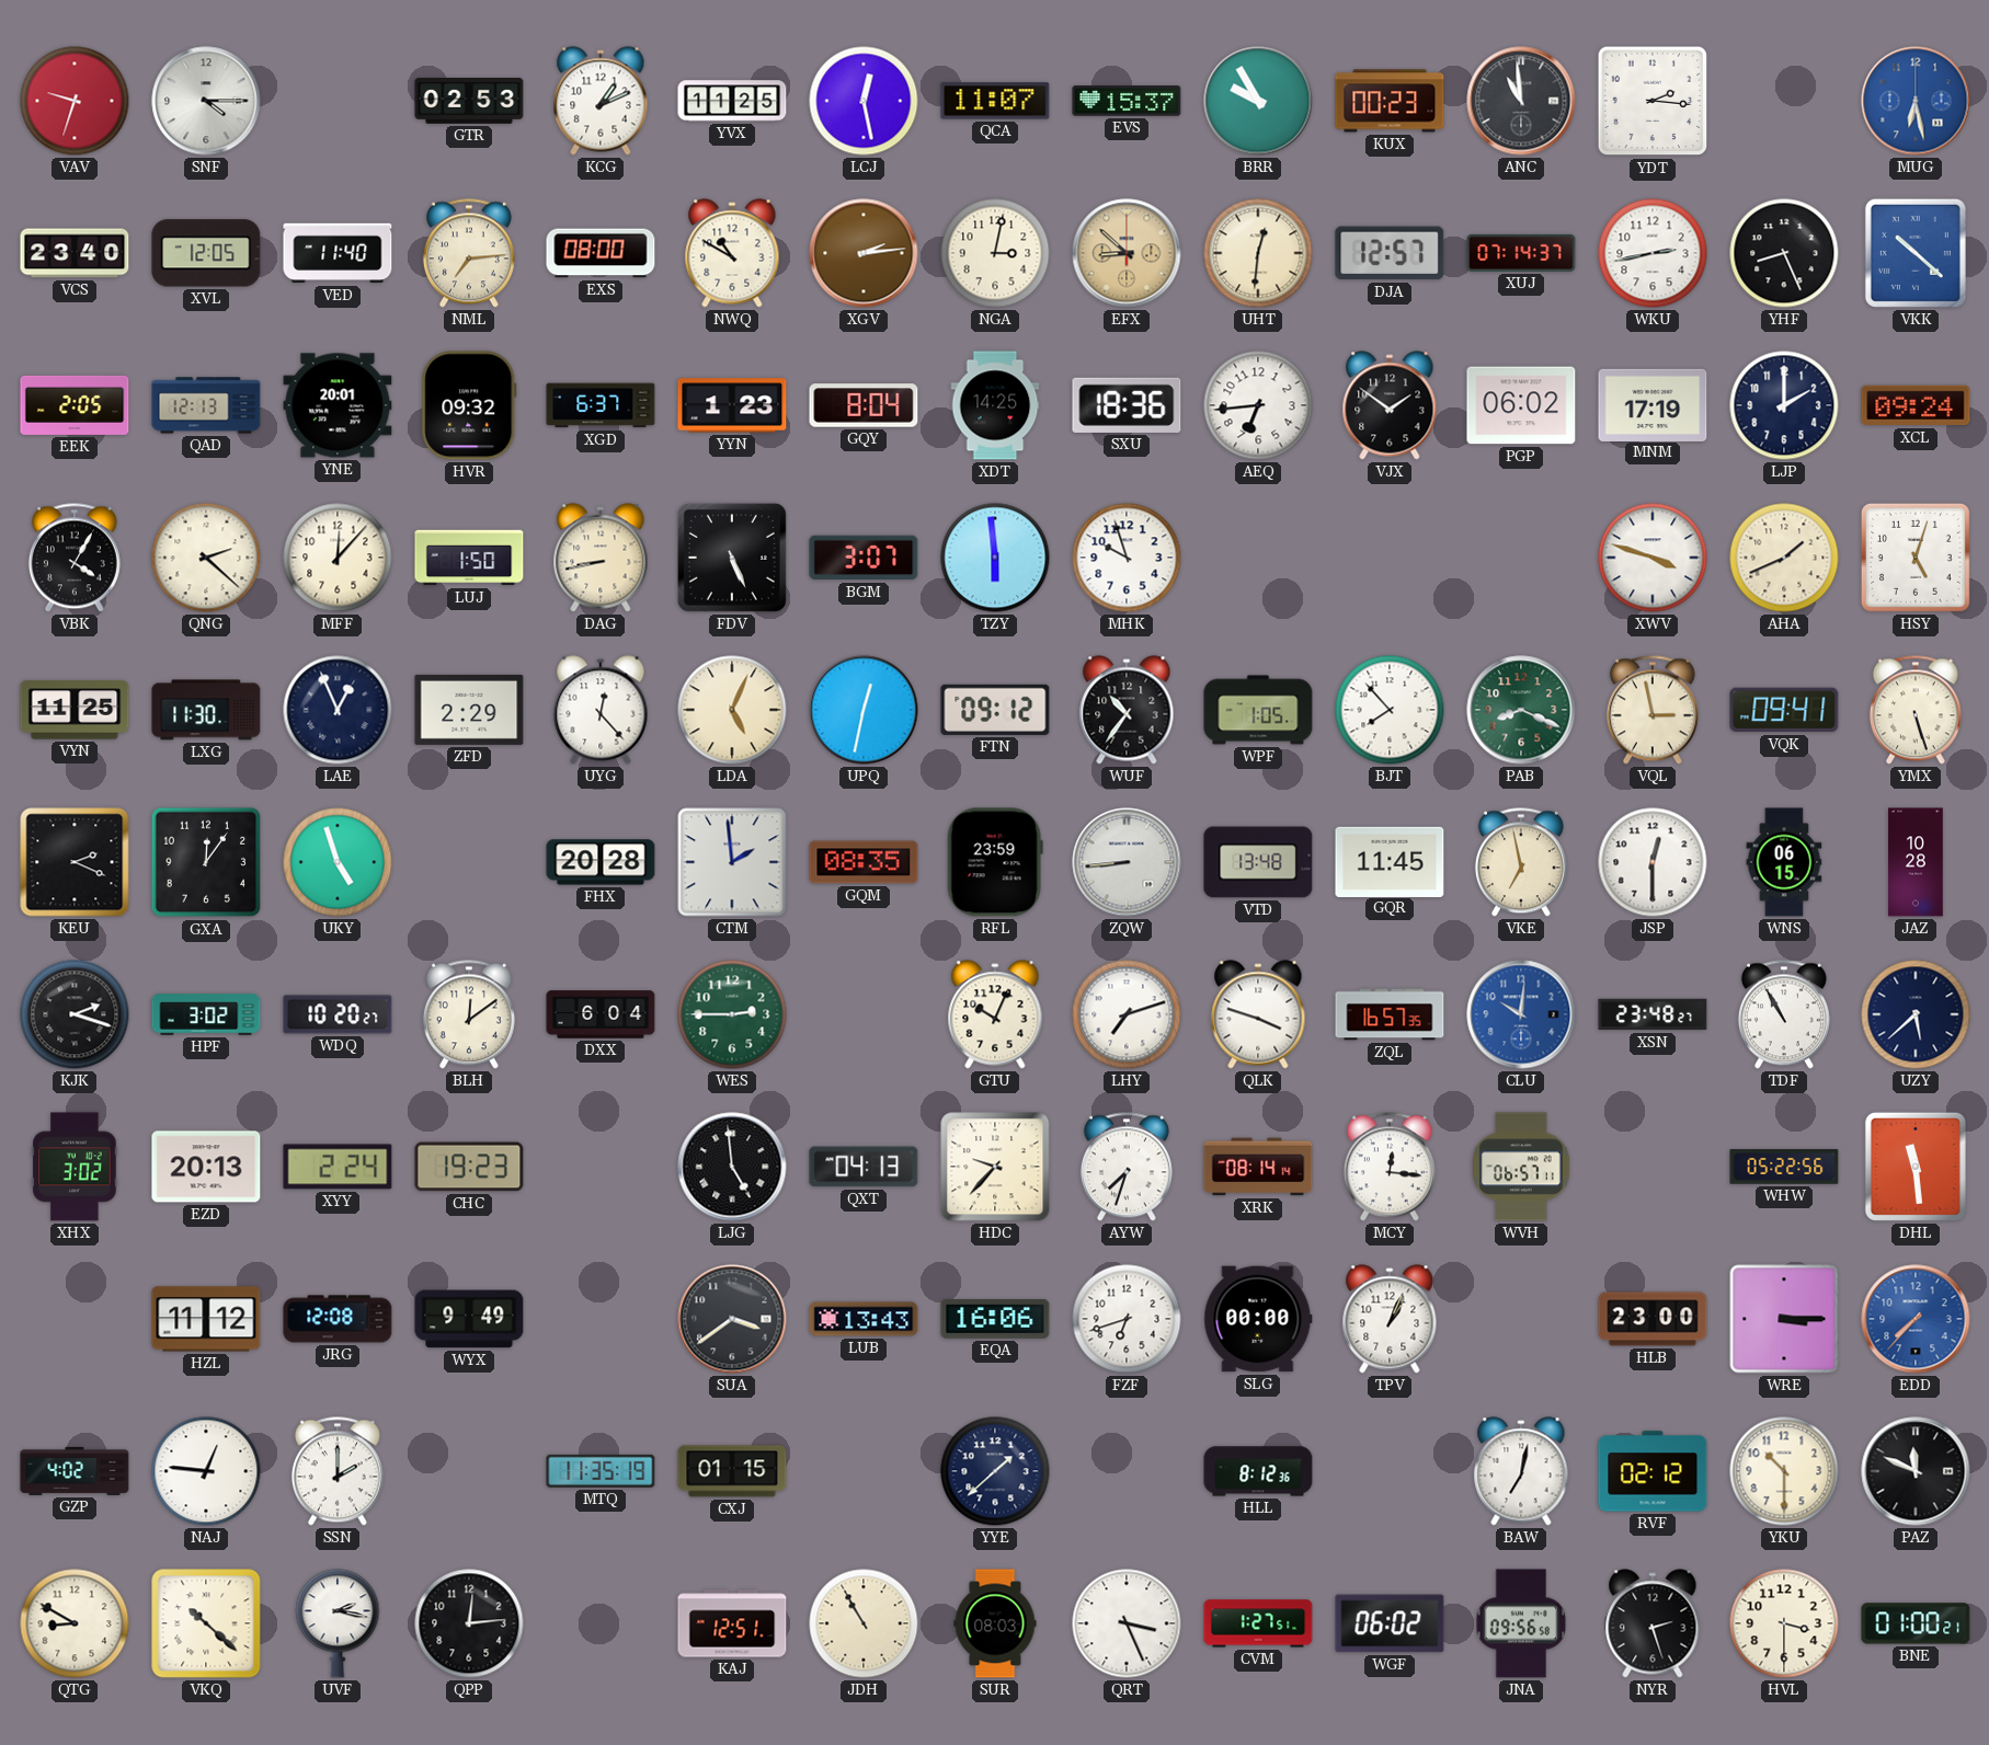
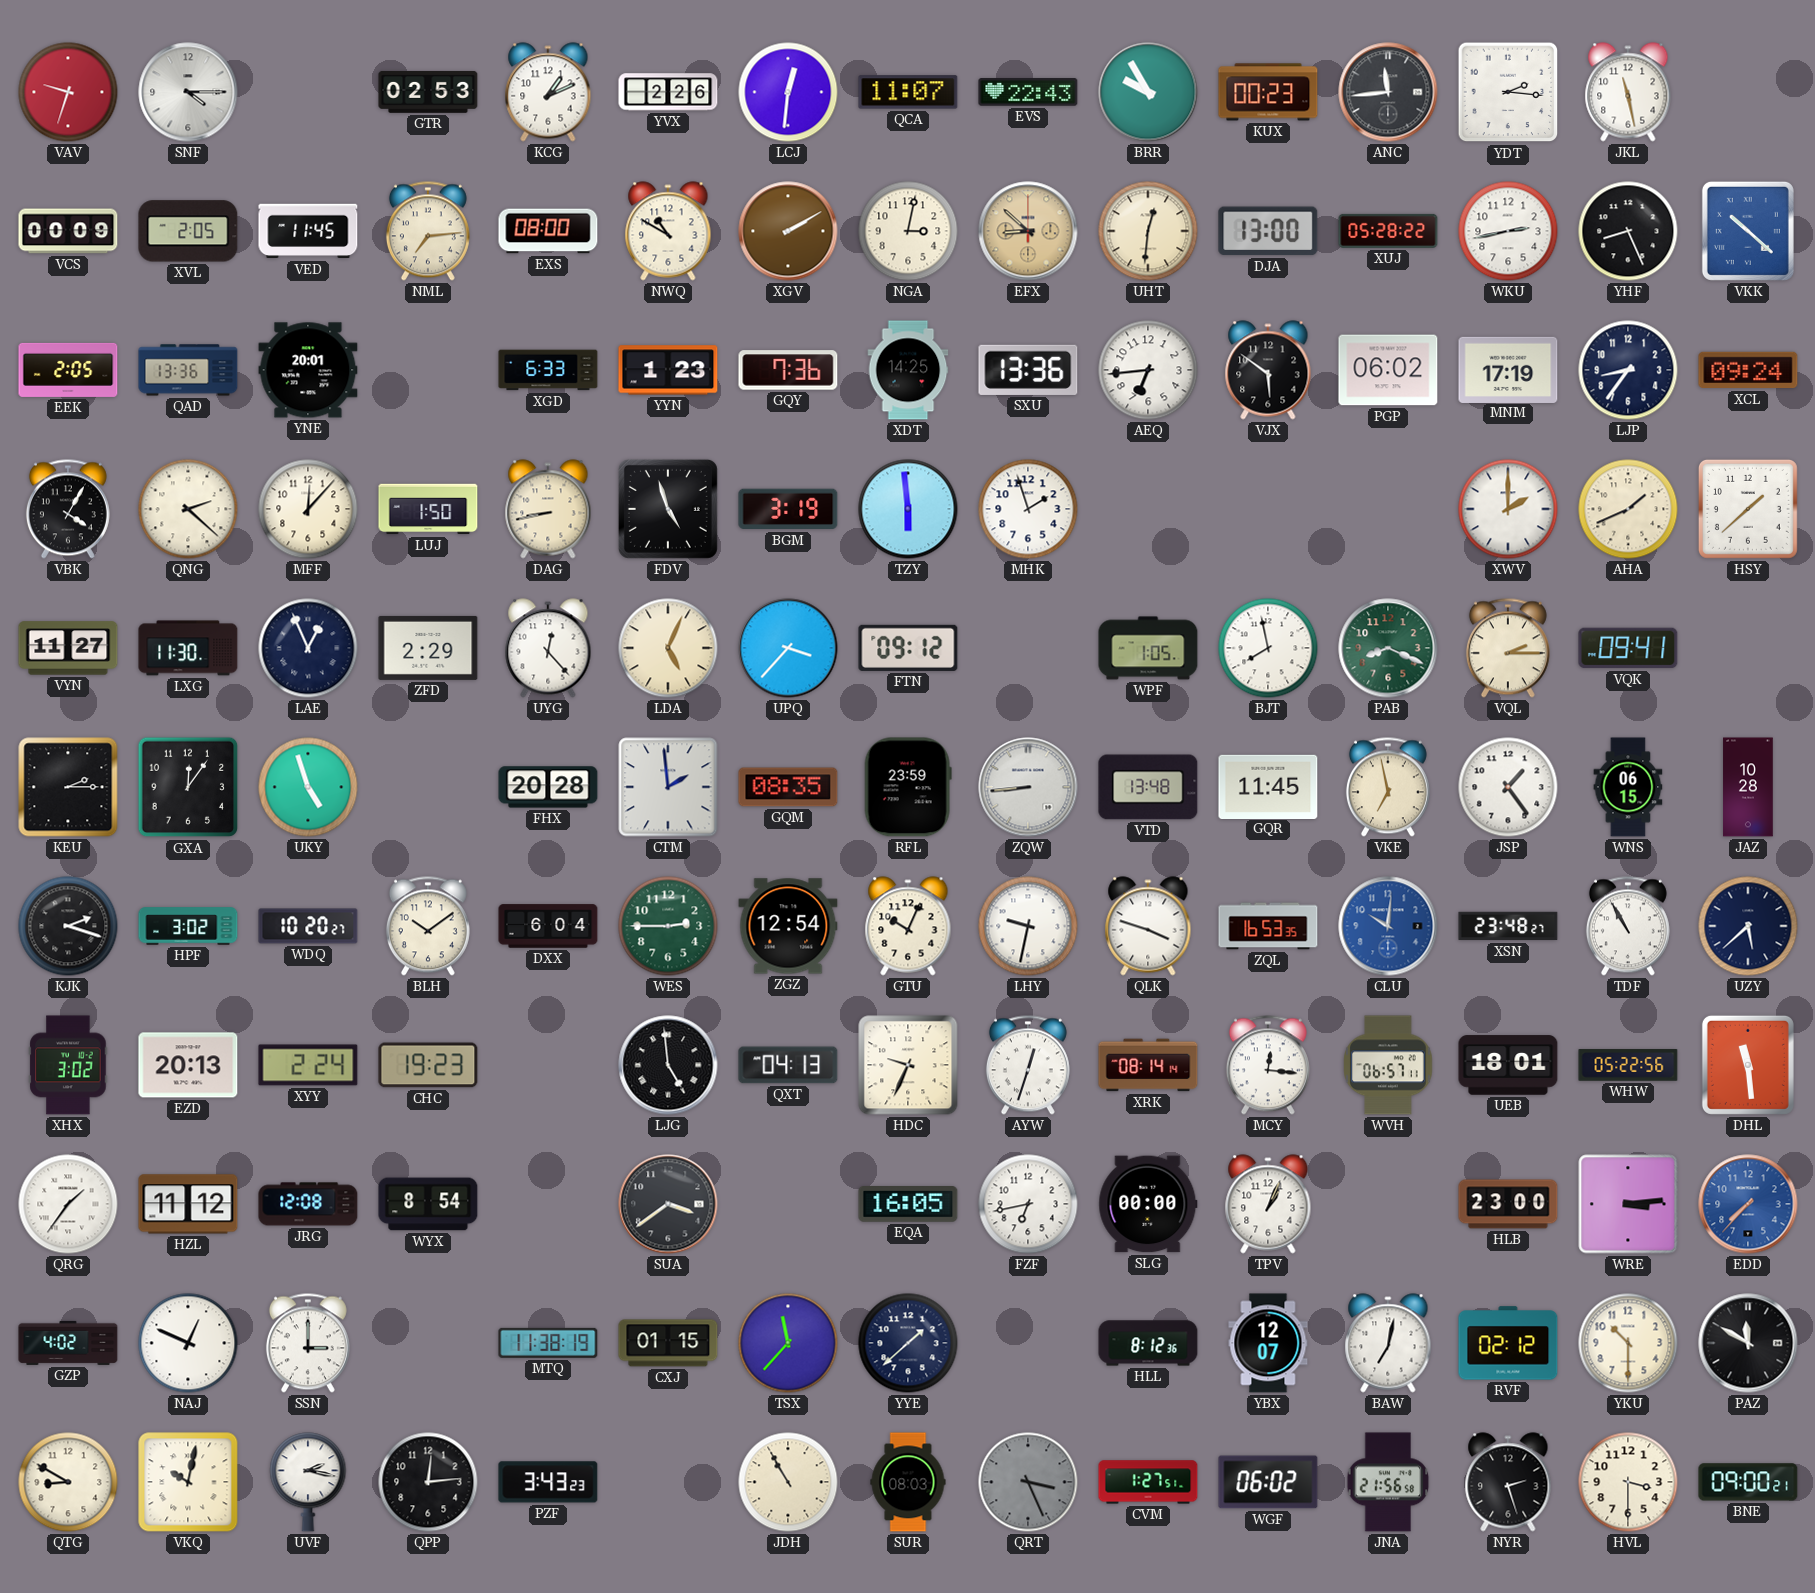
YVX: 11:25 -> 2:26 (668, 92)
LCJ: 12:28 -> 12:31 (788, 92)
EVS: 15:37 -> 22:43 (1028, 92)
ANC: 10:59 -> 11:44 (1388, 92)
JKL: none -> 11:28 (1628, 92)
MUG: 6:28 -> none (1916, 101)
VCS: 23:40 -> 00:09 (68, 231)
XVL: 12:05 -> 2:05 (188, 231)
VED: 11:40 -> 11:45 (308, 231)
XGV: 2:14 -> 2:10 (788, 231)
DJA: 12:57 -> 13:00 (1268, 231)
XUJ: 07:14 -> 05:28 (1388, 231)
QAD: 12:13 -> 13:36 (188, 370)
HVR: 09:32 -> none (469, 405)
XGD: 6:37 -> 6:33 (548, 370)
GQY: 8:04 -> 7:36 (788, 370)
SXU: 18:36 -> 13:36 (1028, 370)
VJX: 1:51 -> 5:51 (1268, 370)
LJP: 2:00 -> 8:36 (1628, 370)
FDV: 5:26 -> 4:57 (668, 509)
BGM: 3:07 -> 3:19 (788, 509)
MHK: 9:57 -> 1:57 (1028, 509)
XWV: 3:48 -> 2:00 (1508, 509)
HSY: 5:03 -> 1:38 (1748, 509)
VYN: 11:25 -> 11:27 (68, 648)
UPQ: 12:32 -> 3:37 (788, 648)
WUF: 10:36 -> none (1127, 710)
BJT: 7:53 -> 7:58 (1268, 648)
VQL: 2:58 -> 2:15 (1508, 648)
YMX: 5:27 -> none (1916, 710)
KEU: 2:19 -> 2:15 (68, 787)
JSP: 12:30 -> 1:24 (1508, 787)
BLH: 12:09 -> 10:09 (428, 926)
ZGZ: none -> 12:54 (788, 926)
LHY: 7:12 -> 9:32 (1028, 926)
ZQL: 16:57 -> 16:53 (1268, 926)
HDC: 9:37 -> 9:34 (908, 1065)
AYW: 7:33 -> 12:33 (1028, 1065)
UEB: none -> 18:01 (1508, 1065)
QRG: none -> 1:36 (68, 1204)
WYX: 9:49 -> 8:54 (428, 1204)
LUB: 13:43 -> none (864, 1319)
EQA: 16:06 -> 16:05 (908, 1205)
FZF: 6:42 -> 6:43 (1028, 1204)
WRE: 3:15 -> 3:14 (1628, 1204)
NAJ: 12:46 -> 12:49 (188, 1343)
SSN: 2:00 -> 3:00 (308, 1343)
MTQ: 11:35 -> 11:38 (548, 1343)
TSX: none -> 11:37 (788, 1343)
YBX: none -> 12:07 (1268, 1343)
PAZ: 11:49 -> 11:50 (1748, 1343)
VKQ: 10:22 -> 10:02 (188, 1482)
PZF: none -> 3:43 (548, 1482)
KAJ: 12:51 -> none (732, 1623)
QRT dial: white -> grey (1028, 1482)
JNA: 09:56 -> 21:56 (1388, 1482)
BNE: 01:00 -> 09:00 (1748, 1482)
